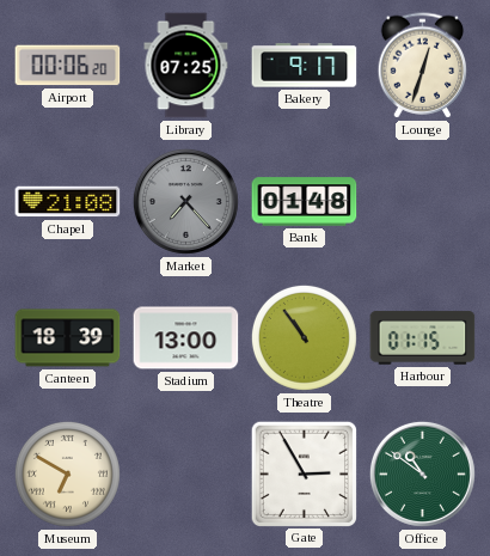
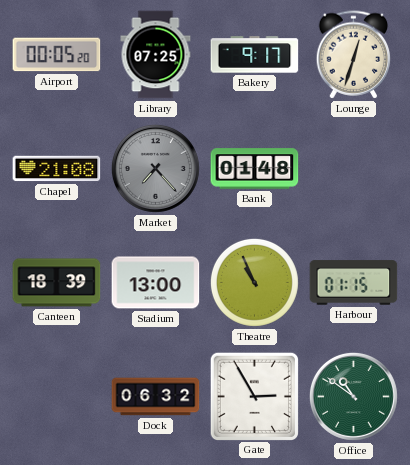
Airport: 00:06 -> 00:05 (57, 55)
Theatre: 10:54 -> 10:56 (254, 282)
Museum: 6:50 -> none (67, 473)
Dock: none -> 06:32 (156, 397)
